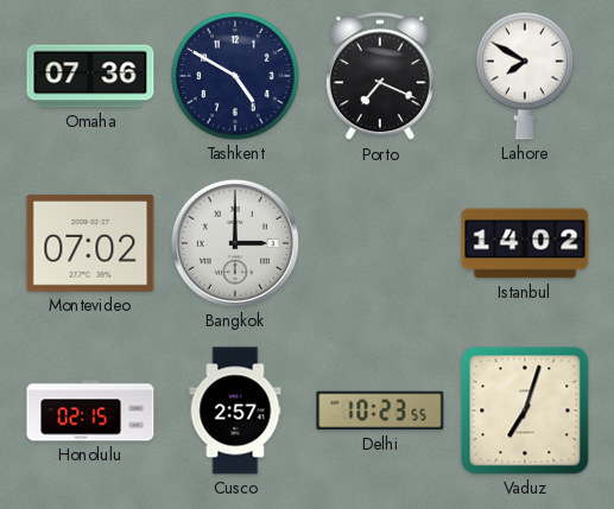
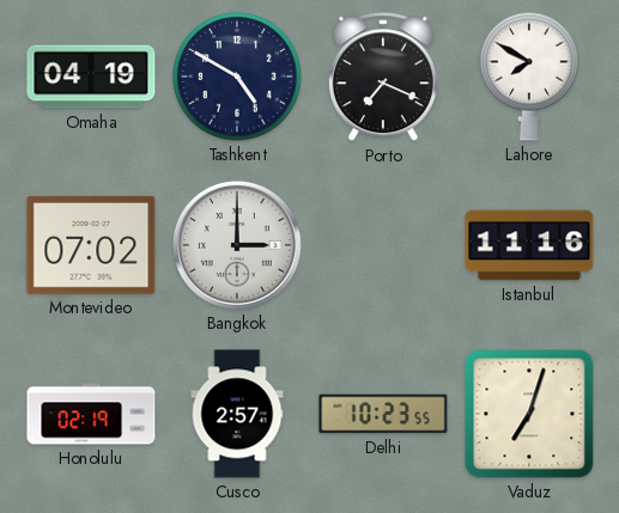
Omaha: 07:36 -> 04:19 (91, 77)
Istanbul: 14:02 -> 11:16 (529, 245)
Honolulu: 02:15 -> 02:19 (91, 414)
